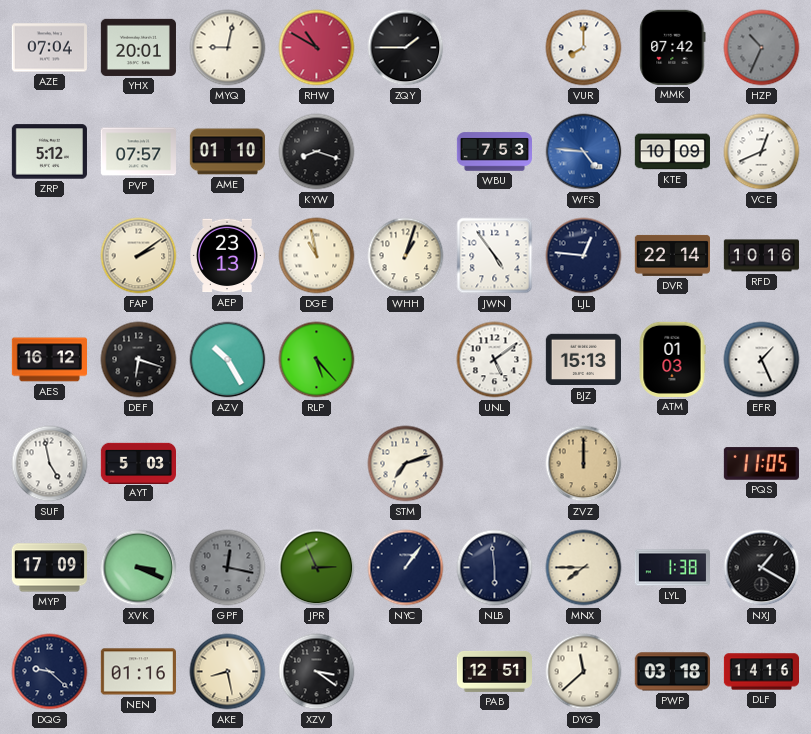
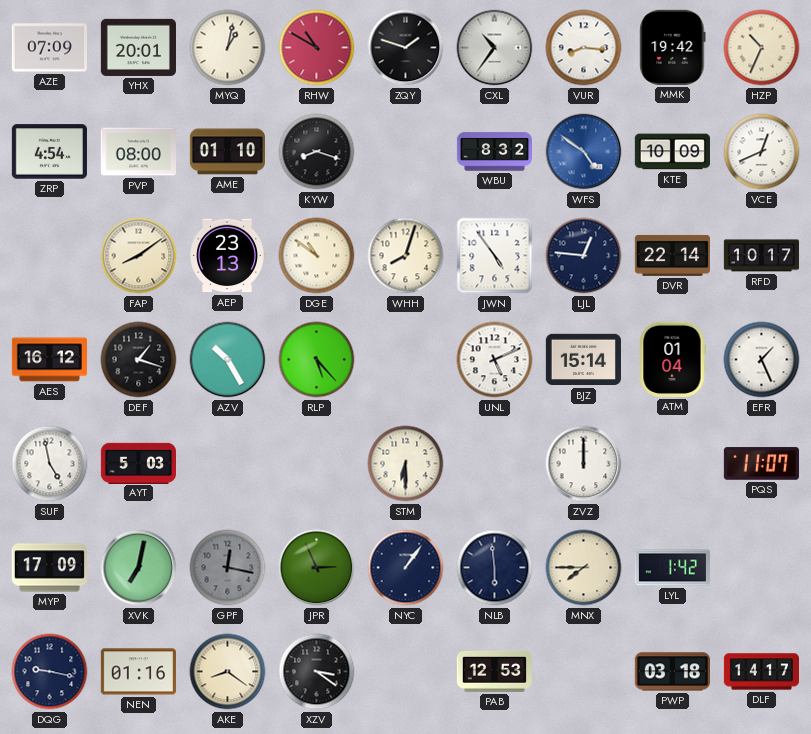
AZE: 07:04 -> 07:09 (49, 48)
MYQ: 9:02 -> 1:02 (228, 48)
ZQY: 1:45 -> 1:48 (406, 48)
CXL: none -> 10:36 (495, 48)
VUR: 8:00 -> 8:16 (584, 48)
MMK: 07:42 -> 19:42 (673, 47)
HZP dial: grey -> cream (762, 48)
ZRP: 5:12 -> 4:54 (49, 152)
PVP: 07:57 -> 08:00 (138, 152)
WBU: 7:53 -> 8:32 (494, 152)
WFS: 4:46 -> 4:51 (584, 152)
FAP: 2:09 -> 8:09 (139, 256)
DGE: 10:58 -> 10:51 (317, 256)
WHH: 1:03 -> 8:03 (406, 256)
RFD: 10:16 -> 10:17 (761, 256)
DEF: 6:18 -> 1:18 (139, 360)
UNL: 5:09 -> 5:11 (495, 360)
BJZ: 15:13 -> 15:14 (583, 360)
ATM: 01:03 -> 01:04 (672, 359)
STM: 7:12 -> 6:30 (406, 464)
ZVZ dial: champagne -> white (584, 464)
PQS: 11:05 -> 11:07 (761, 464)
XVK: 3:19 -> 7:02 (139, 568)
LYL: 1:38 -> 1:42 (672, 568)
NXJ: 1:20 -> none (762, 568)
DQG: 9:22 -> 9:17 (50, 672)
AKE: 8:28 -> 8:21 (228, 672)
PAB: 12:51 -> 12:53 (494, 671)
DYG: 11:38 -> none (584, 672)
DLF: 14:16 -> 14:17 (761, 672)
